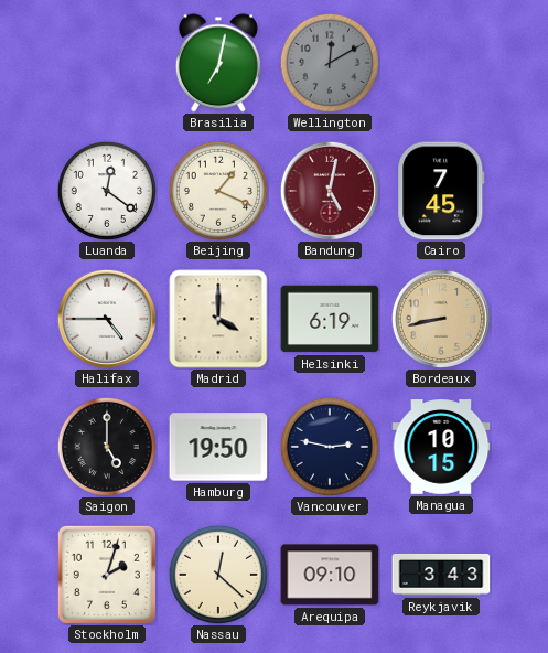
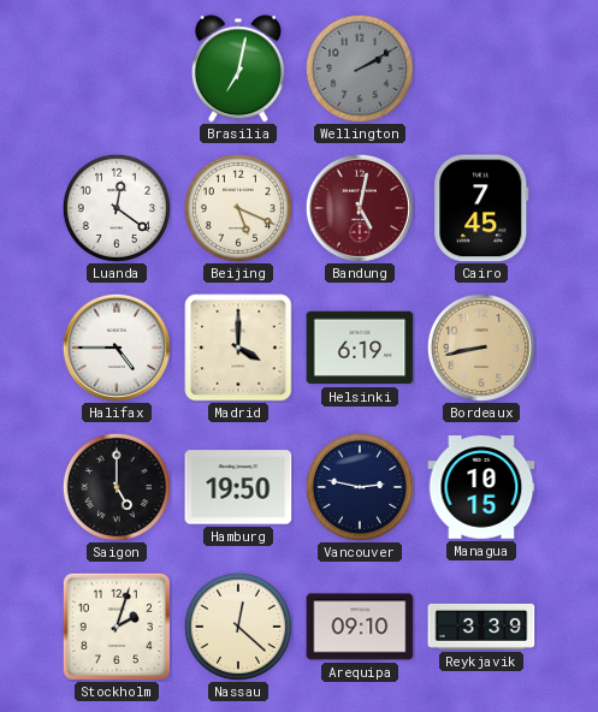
Wellington: 12:10 -> 2:10 (360, 69)
Beijing: 1:19 -> 5:19 (238, 208)
Reykjavik: 3:43 -> 3:39 (481, 627)
